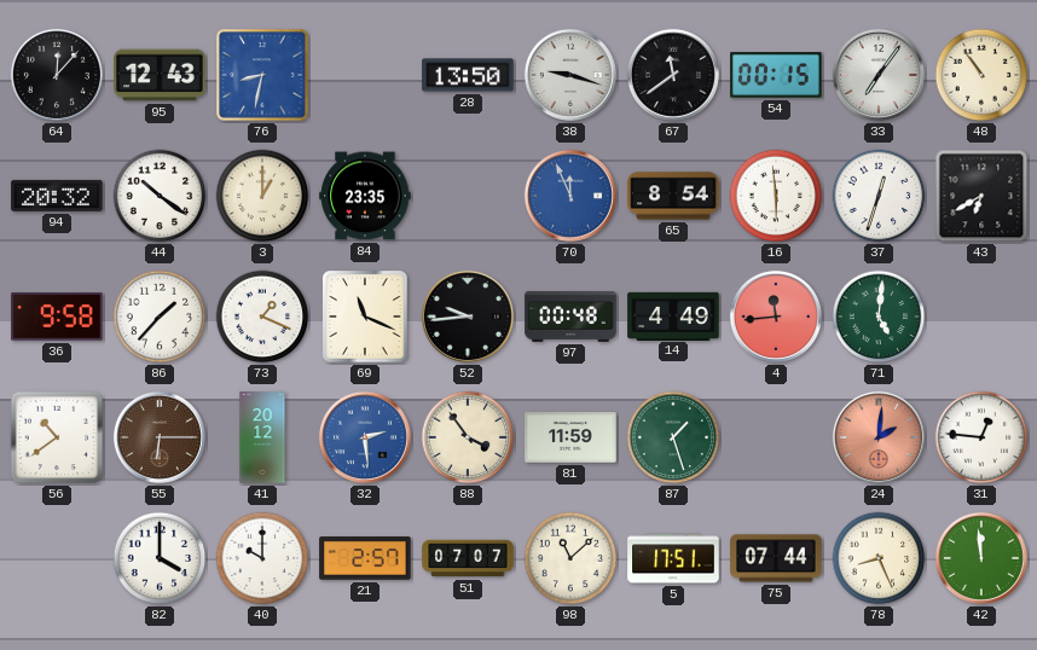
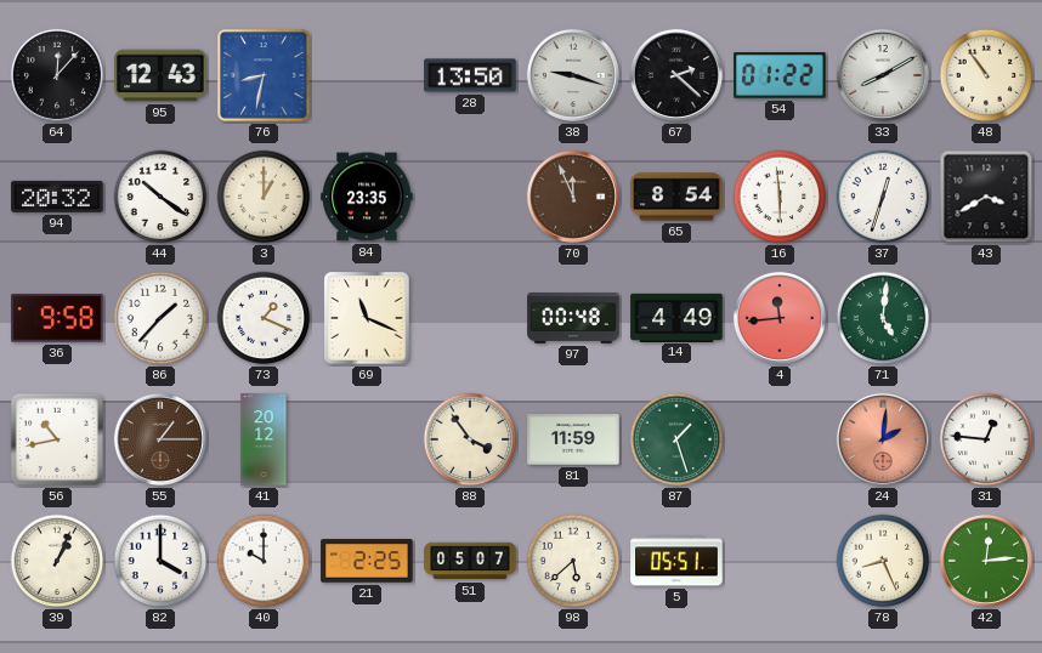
67: 11:39 -> 2:22 (676, 75)
54: 00:15 -> 01:22 (780, 75)
33: 7:06 -> 8:10 (883, 75)
70 dial: blue -> brown (573, 197)
43: 6:40 -> 3:40 (986, 197)
52: 9:44 -> none (468, 317)
56: 10:39 -> 10:43 (57, 439)
55: 6:15 -> 1:15 (160, 439)
32: 2:29 -> none (365, 437)
39: none -> 1:04 (57, 561)
21: 2:57 -> 2:25 (367, 561)
51: 07:07 -> 05:07 (470, 561)
98: 11:08 -> 5:38 (573, 561)
5: 17:51 -> 05:51 (676, 561)
75: 07:44 -> none (776, 558)
42: 11:59 -> 12:14 (986, 561)
